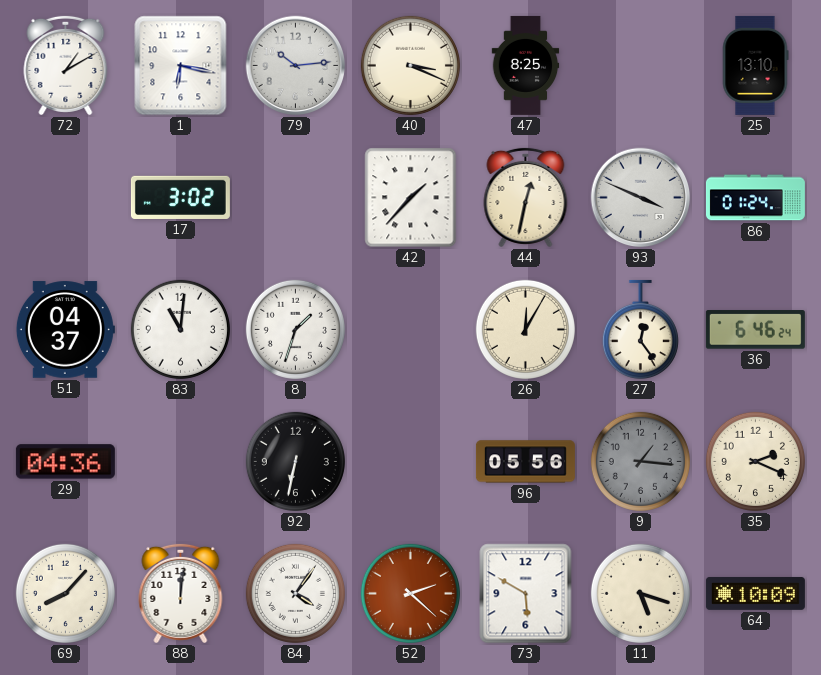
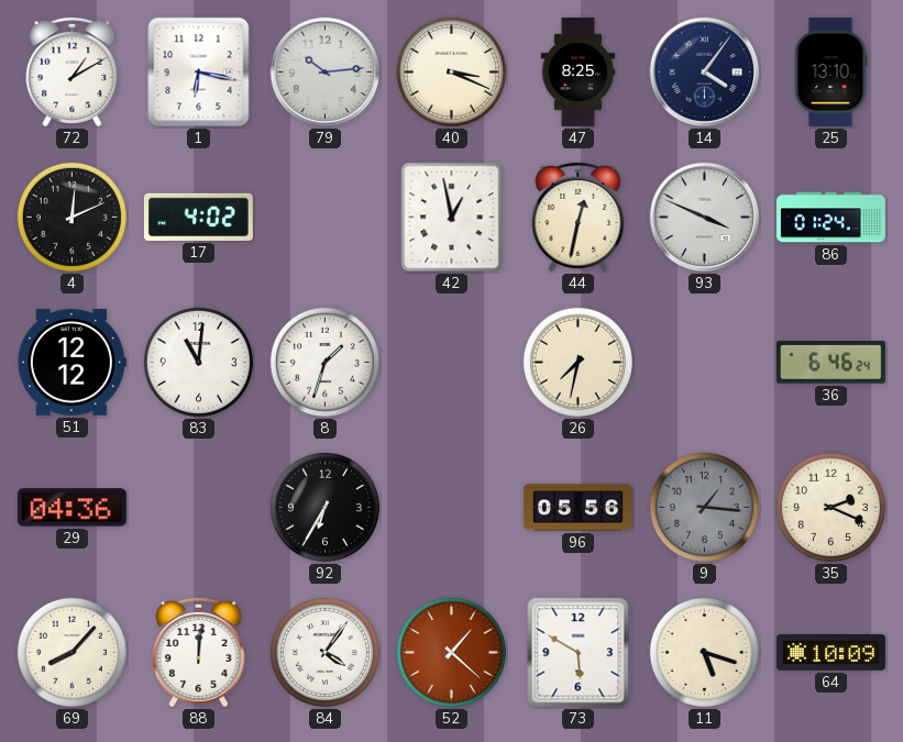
14: none -> 4:06 (705, 73)
4: none -> 12:11 (71, 217)
17: 3:02 -> 4:02 (198, 217)
42: 1:37 -> 12:58 (452, 218)
51: 04:37 -> 12:12 (71, 363)
26: 12:05 -> 7:32 (577, 362)
27: 12:24 -> none (640, 330)
92: 6:32 -> 6:35 (324, 507)
52: 2:22 -> 1:22 (451, 652)
